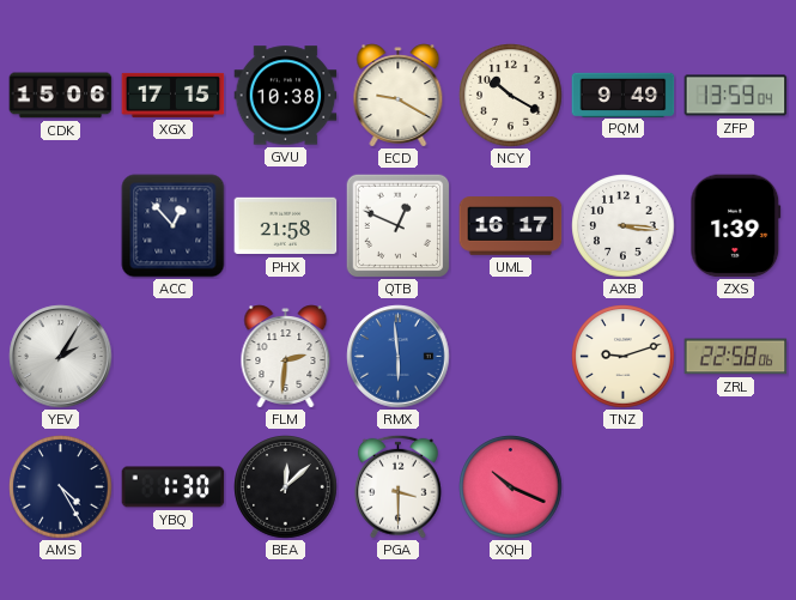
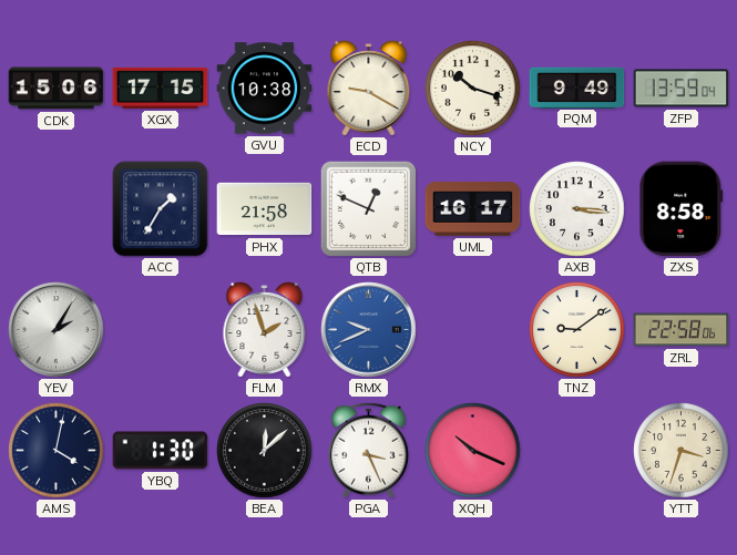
NCY: 10:20 -> 10:18 (473, 89)
ACC: 12:53 -> 1:35 (161, 209)
ZXS: 1:39 -> 8:58 (682, 209)
FLM: 2:31 -> 1:57 (265, 330)
RMX: 5:59 -> 9:41 (369, 330)
TNZ: 9:12 -> 9:09 (577, 330)
AMS: 4:25 -> 4:02 (57, 451)
PGA: 3:30 -> 3:26 (368, 450)
YTT: none -> 3:33 (682, 451)
